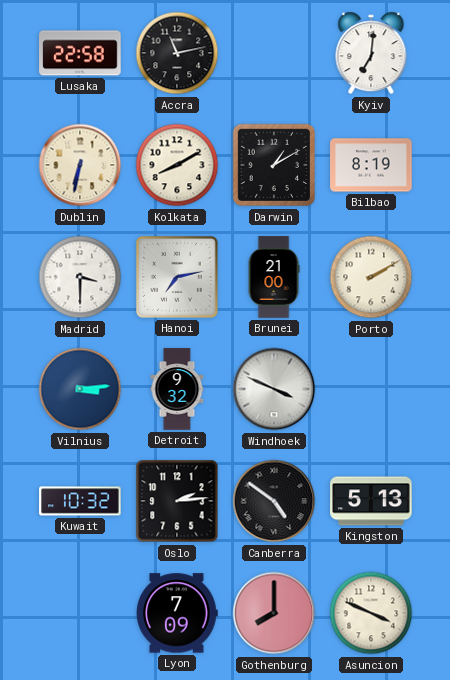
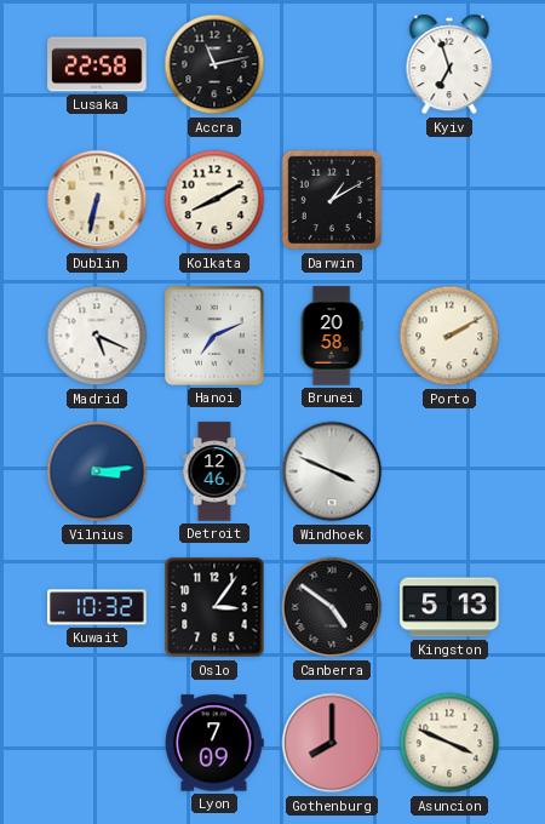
Kyiv: 7:01 -> 6:57 (449, 64)
Bilbao: 8:19 -> none (371, 165)
Madrid: 3:30 -> 5:19 (97, 336)
Hanoi: 7:13 -> 7:11 (214, 336)
Brunei: 21:00 -> 20:58 (332, 336)
Detroit: 9:32 -> 12:46 (214, 471)
Oslo: 2:14 -> 3:06 (214, 607)
